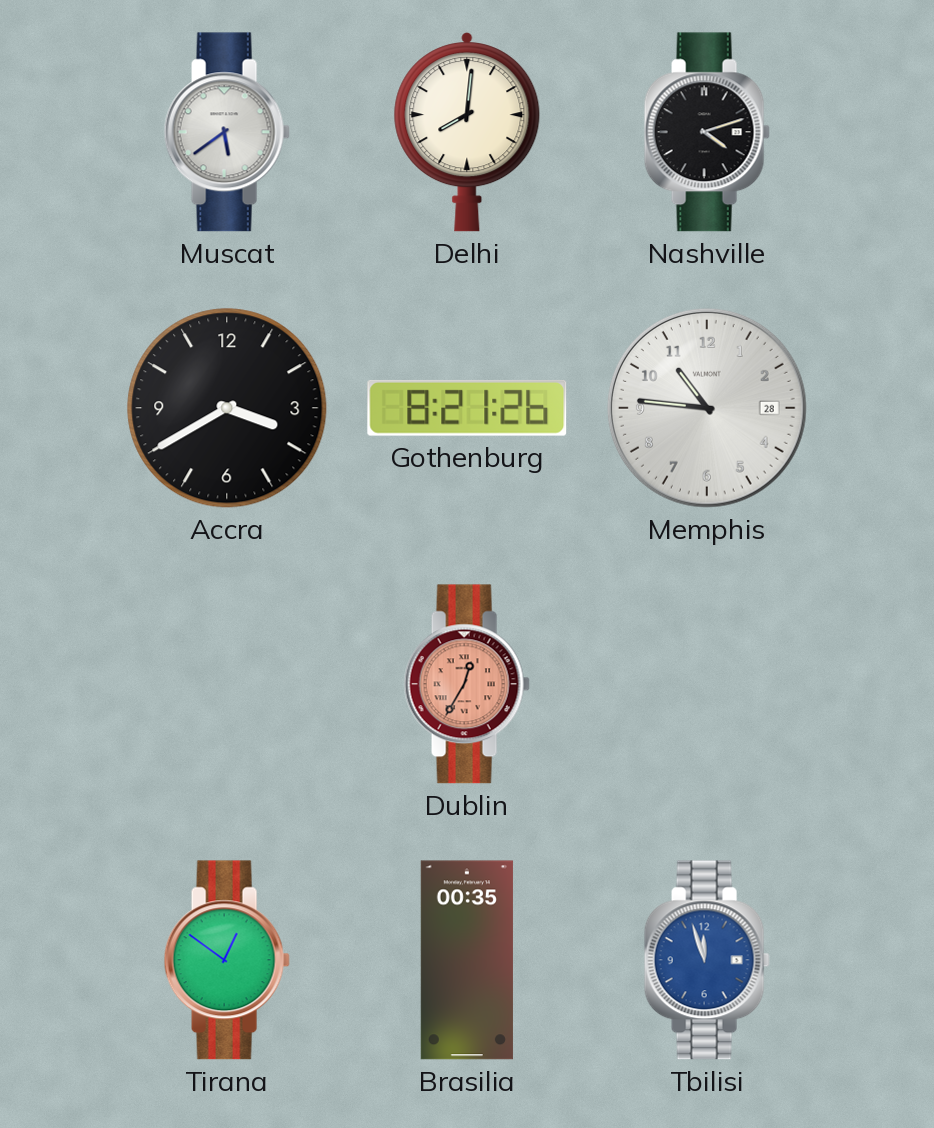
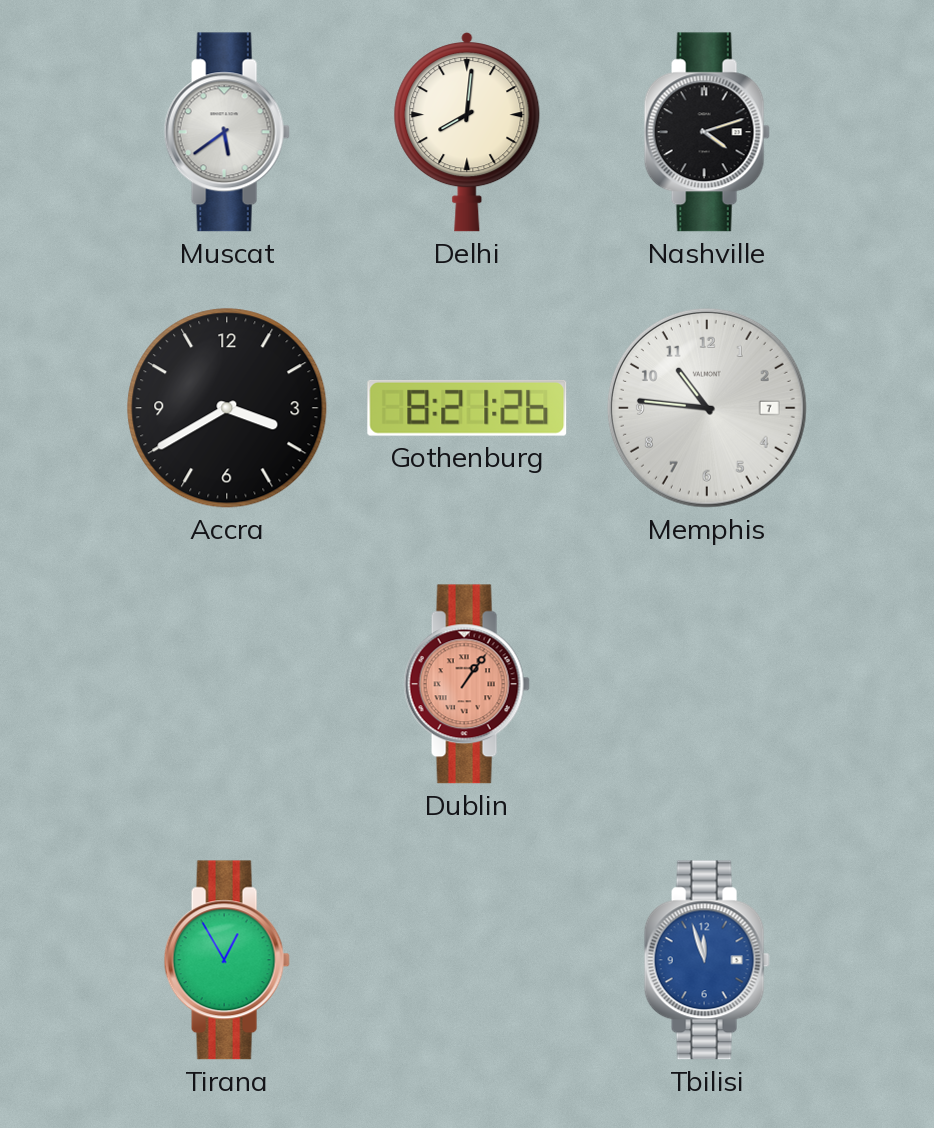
Memphis date: 28 -> 7 (707, 408)
Dublin: 12:35 -> 1:06 (467, 684)
Tirana: 12:51 -> 12:55 (227, 960)
Brasilia: 00:35 -> none (467, 960)
